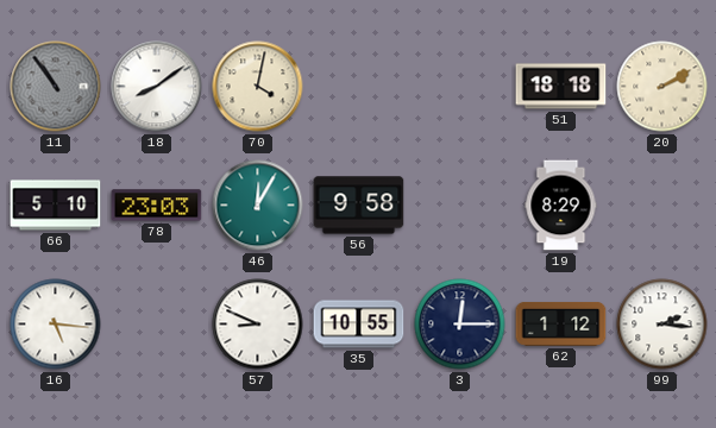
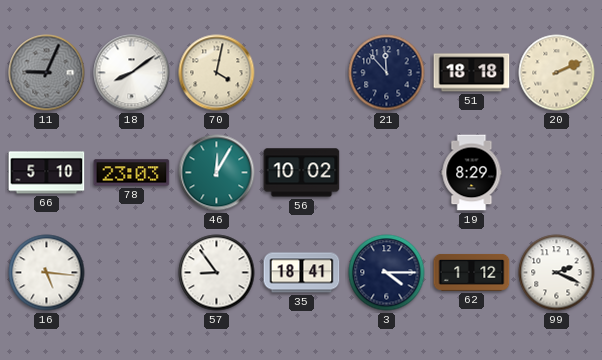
11: 10:54 -> 9:04 (47, 73)
21: none -> 11:53 (387, 73)
20: 2:10 -> 2:11 (557, 73)
56: 9:58 -> 10:02 (302, 173)
57: 8:49 -> 8:54 (217, 273)
35: 10:55 -> 18:41 (302, 273)
3: 12:15 -> 4:15 (387, 273)
99: 2:16 -> 2:19 (557, 273)
